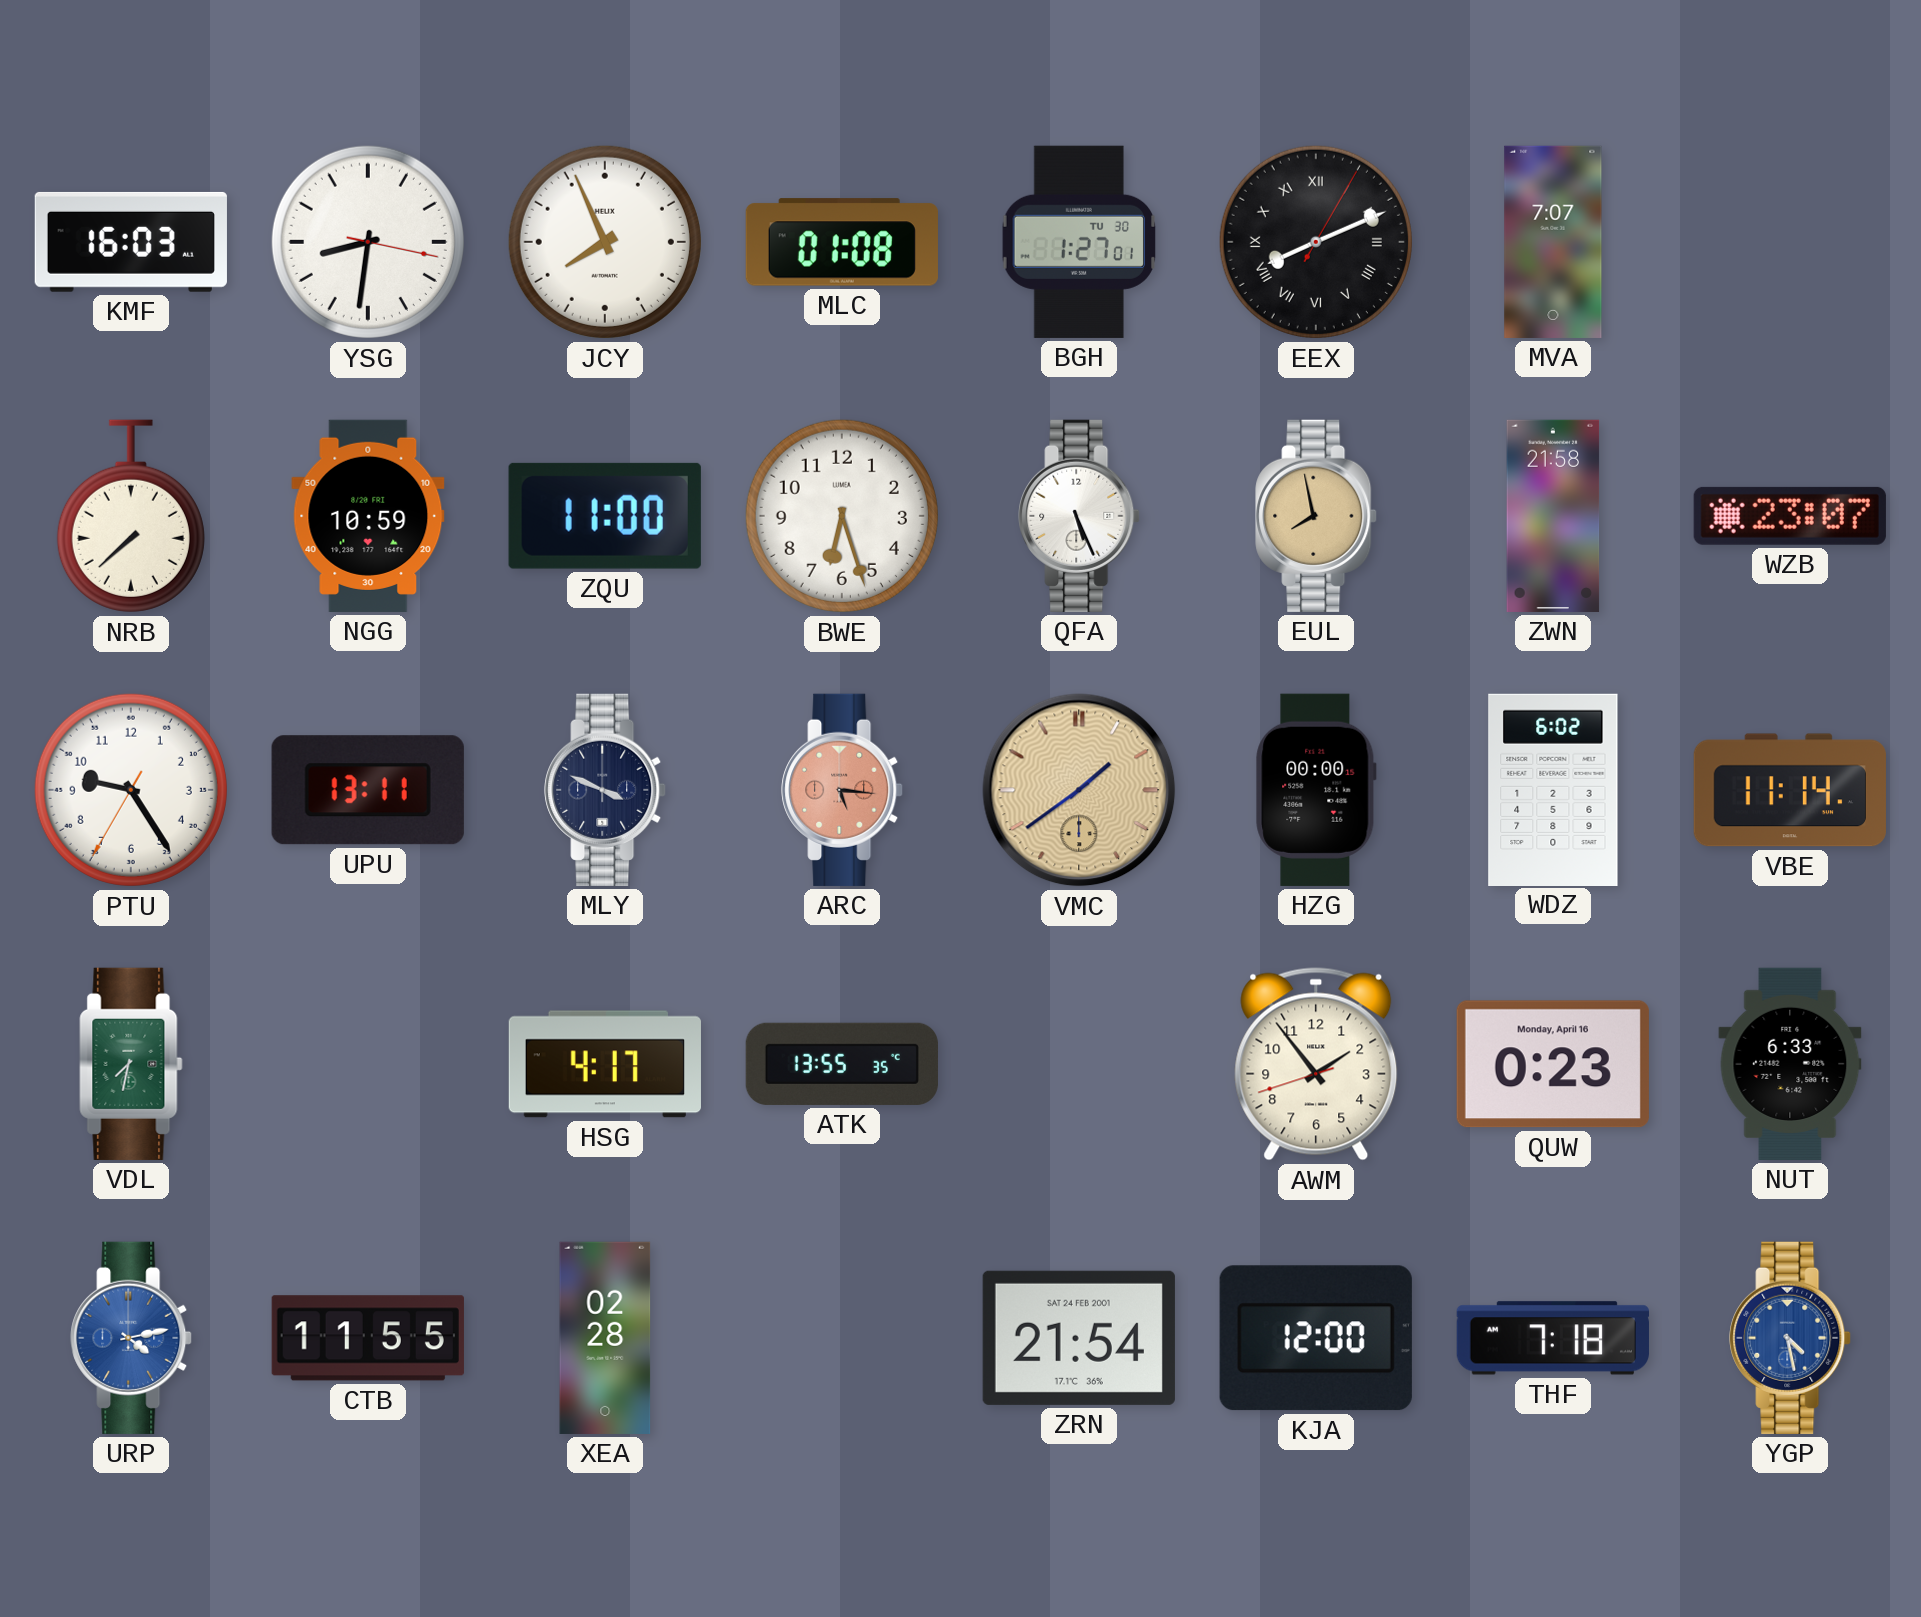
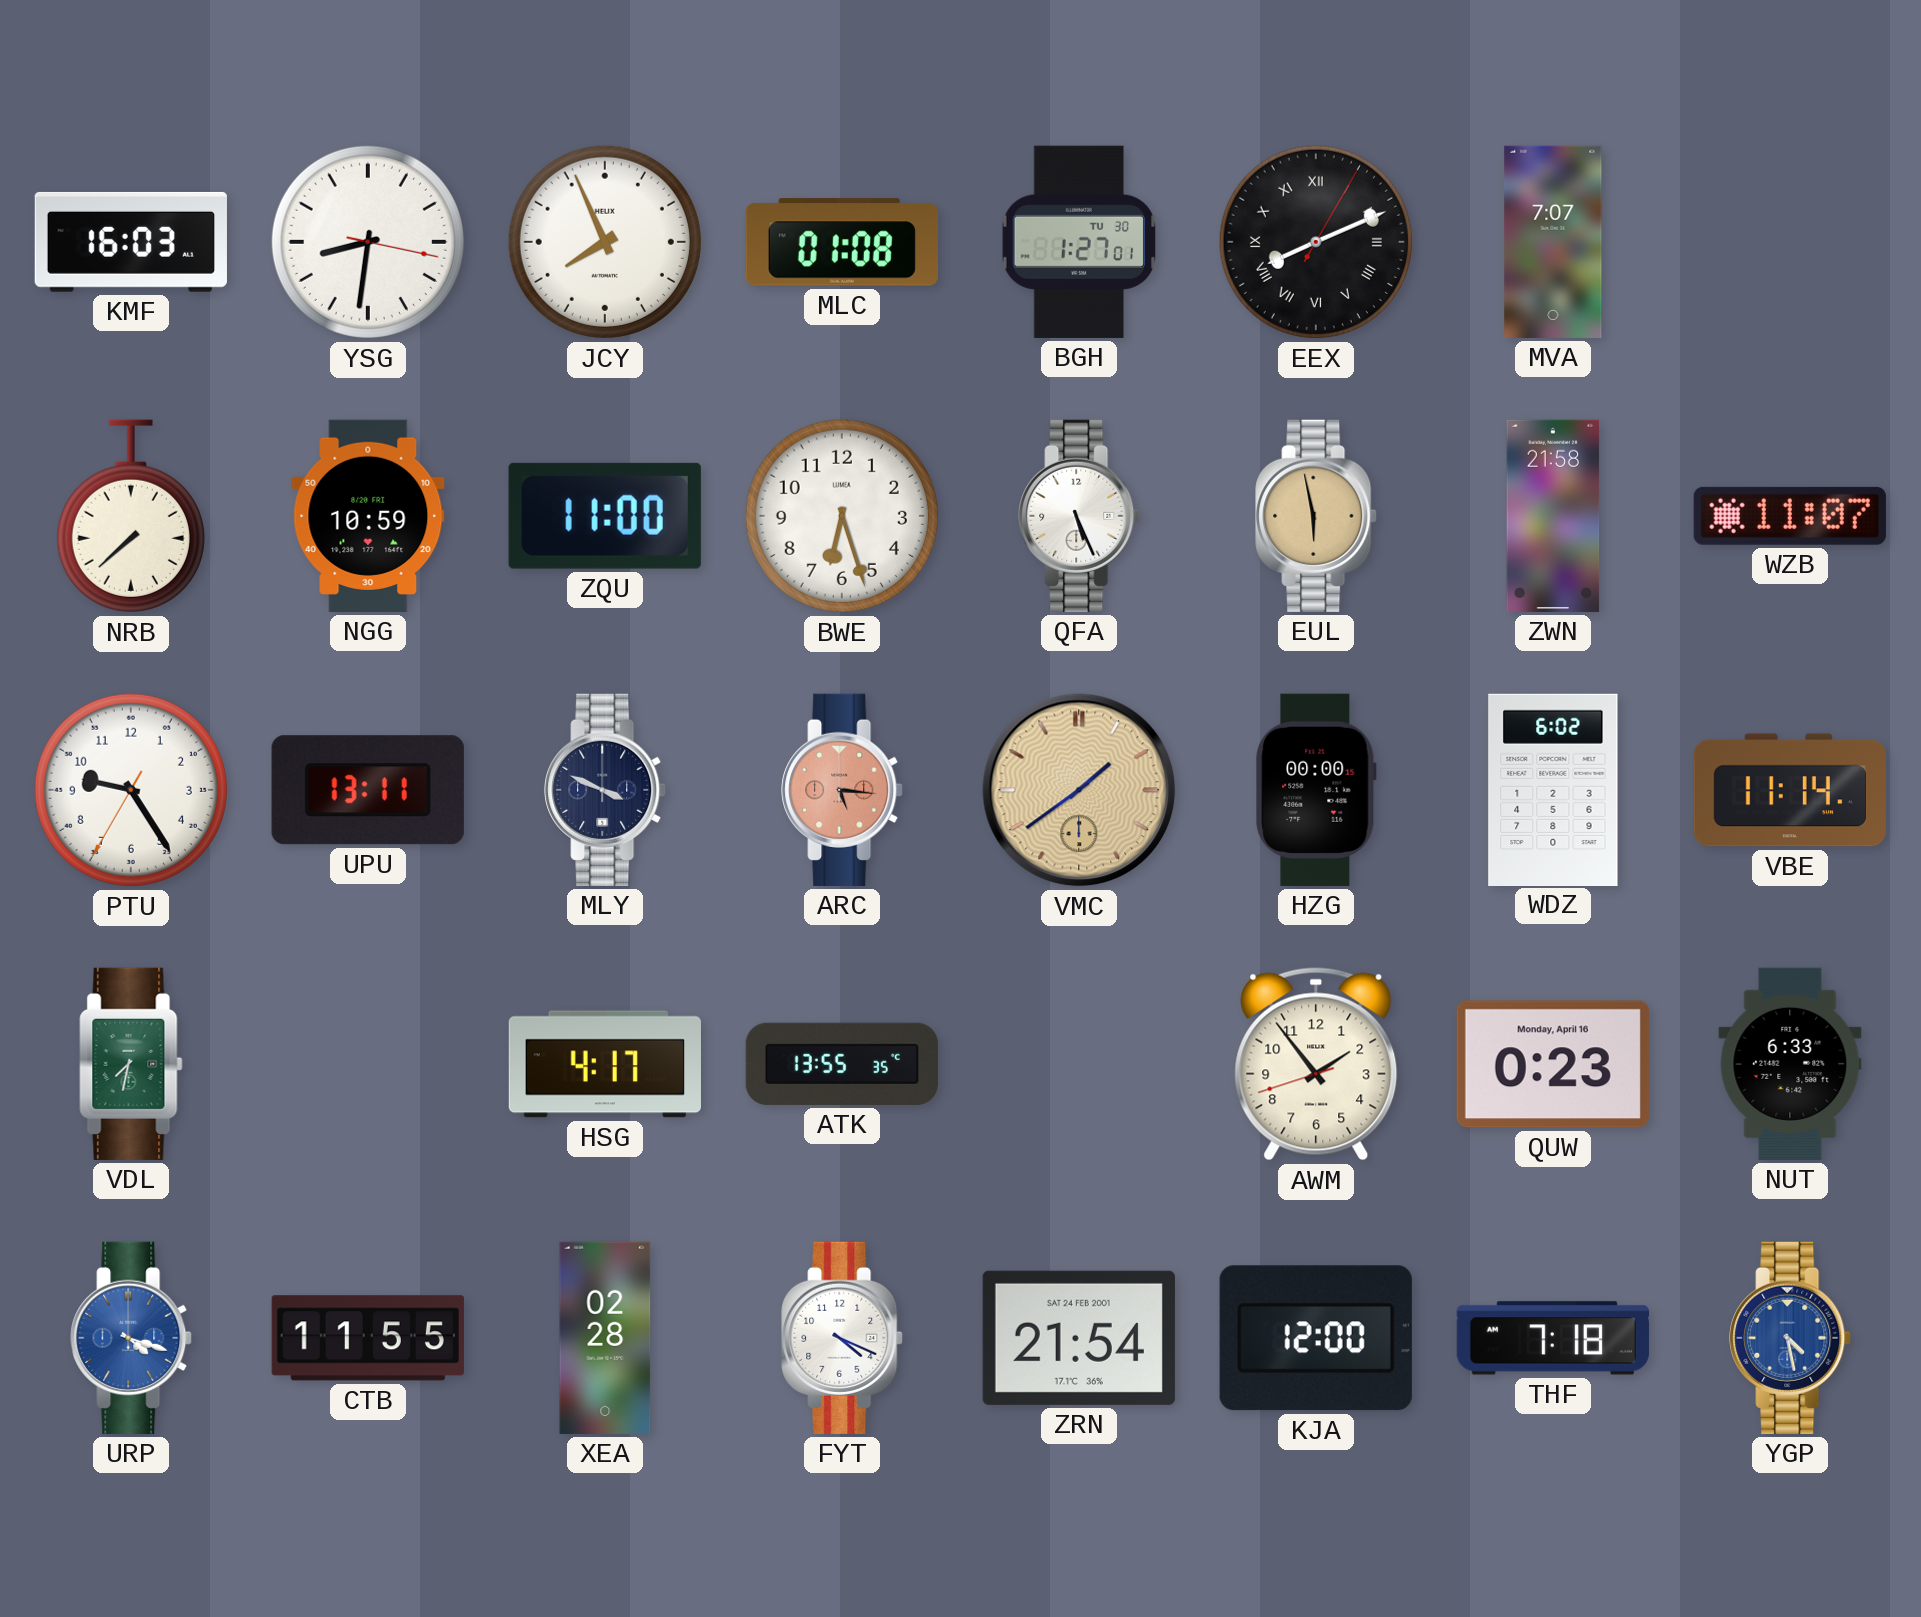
EUL: 7:58 -> 5:58 (1316, 516)
WZB: 23:07 -> 11:07 (1790, 516)
URP: 4:13 -> 4:18 (131, 1338)
FYT: none -> 4:19 (842, 1338)
